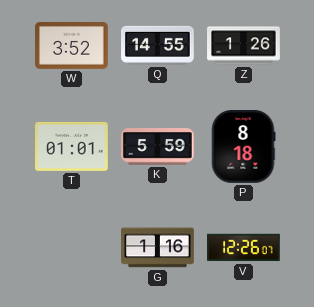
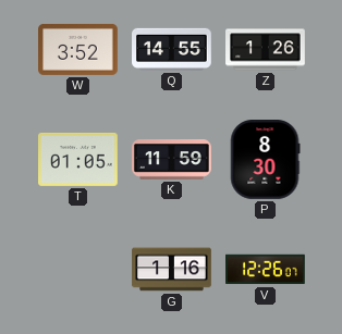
T: 01:01 -> 01:05 (78, 159)
K: 5:59 -> 11:59 (172, 160)
P: 8:18 -> 8:30 (265, 160)
